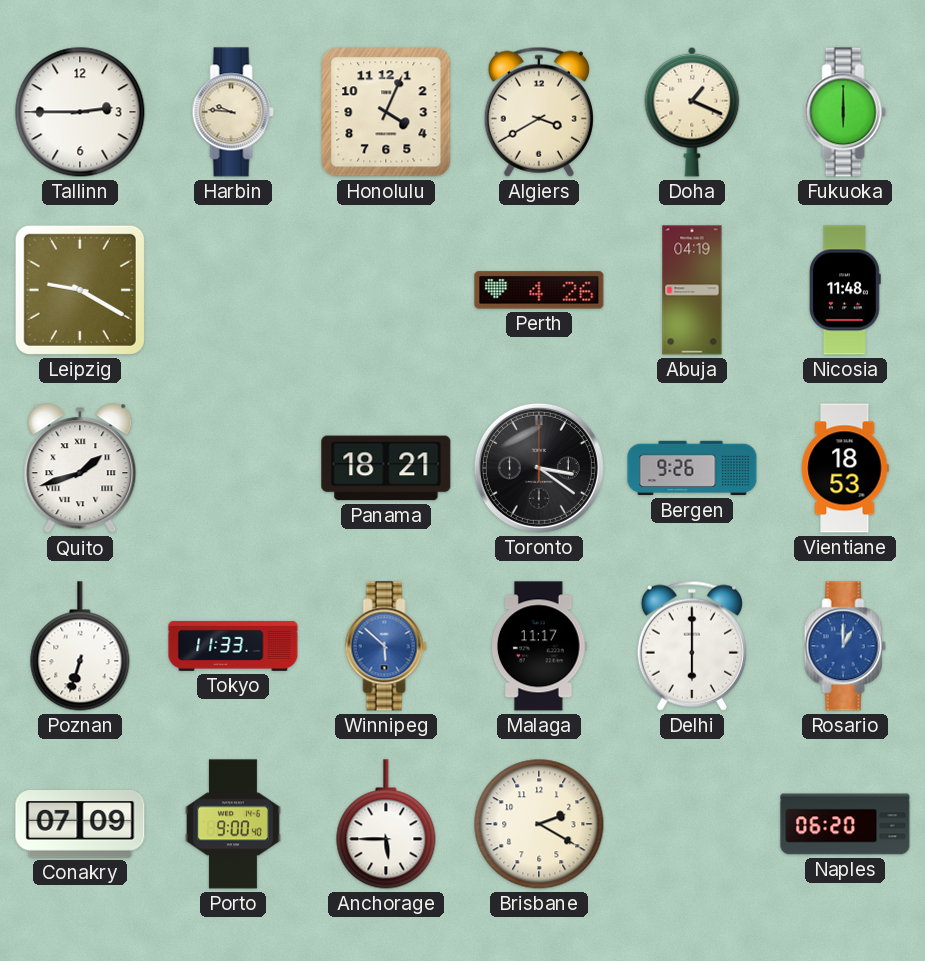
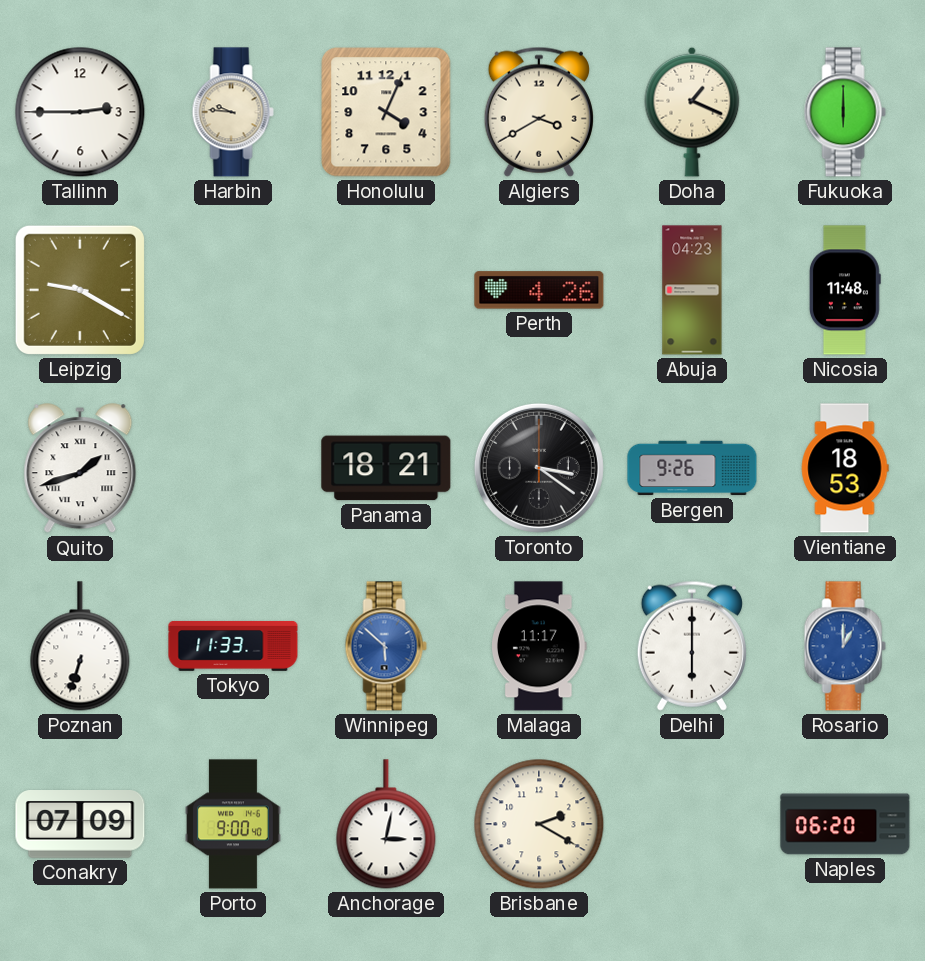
Abuja: 04:19 -> 04:23 (692, 290)
Anchorage: 5:45 -> 3:02 (386, 824)
